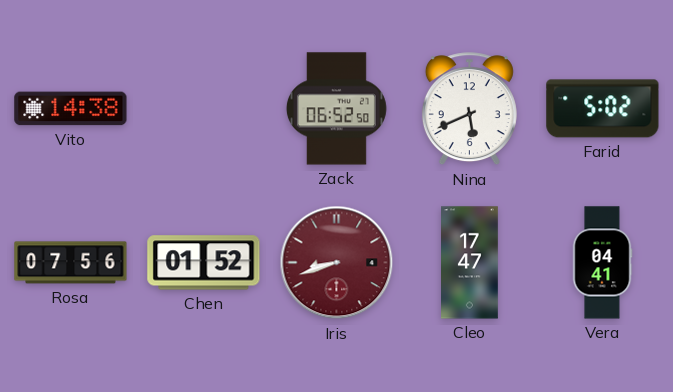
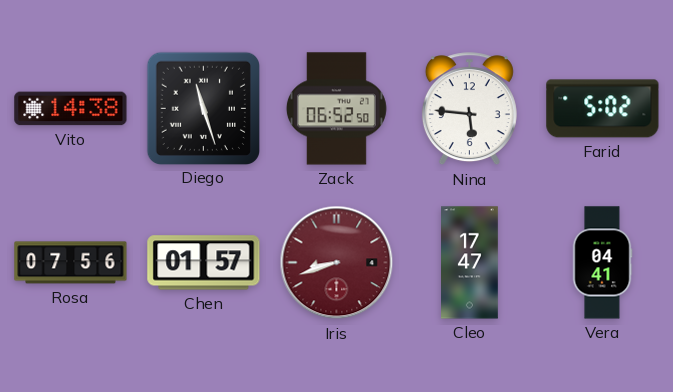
Diego: none -> 11:27 (203, 108)
Nina: 5:41 -> 5:46 (469, 109)
Chen: 01:52 -> 01:57 (204, 263)
